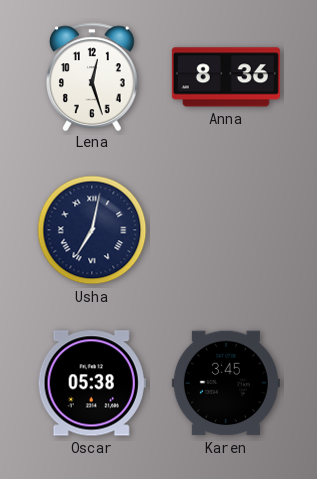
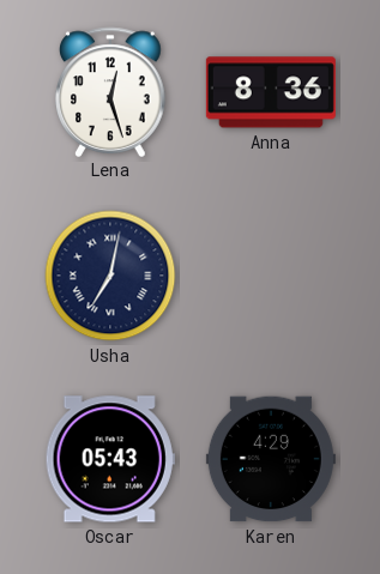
Oscar: 05:38 -> 05:43 (110, 459)
Karen: 3:45 -> 4:29 (271, 459)
